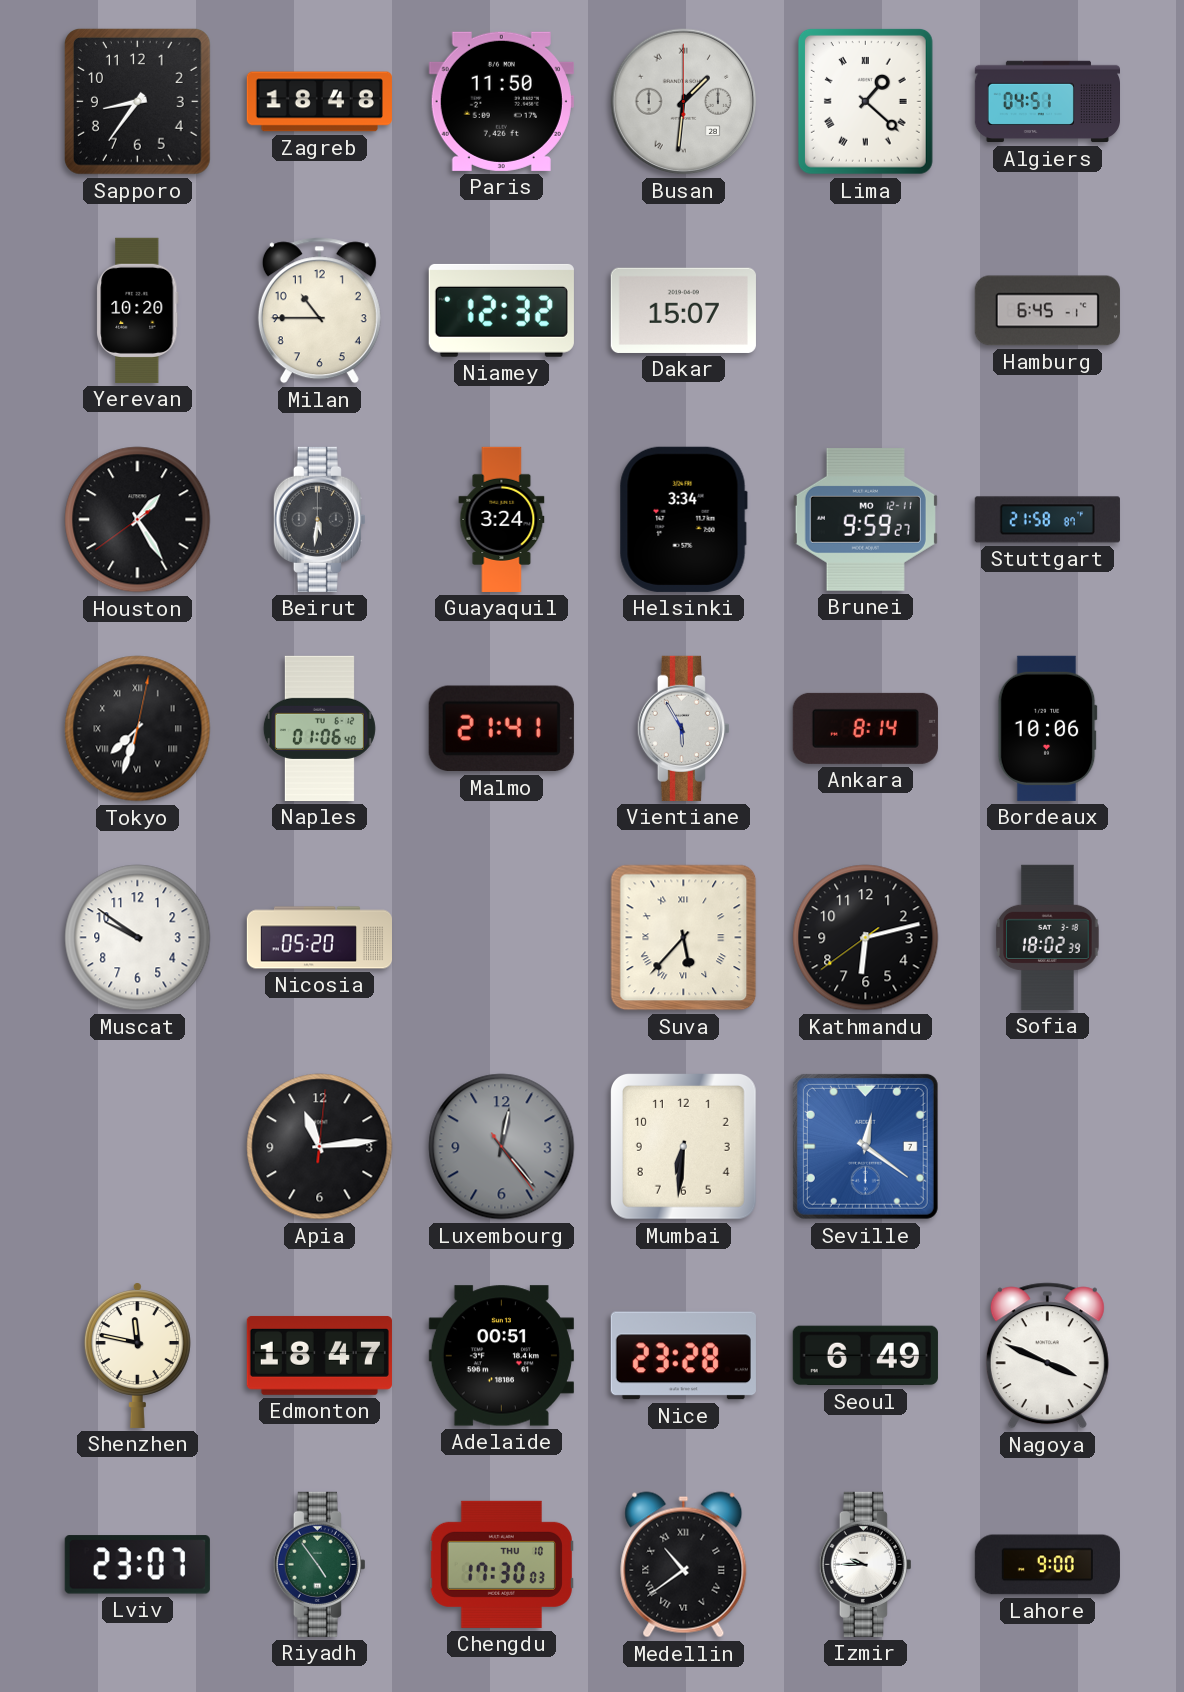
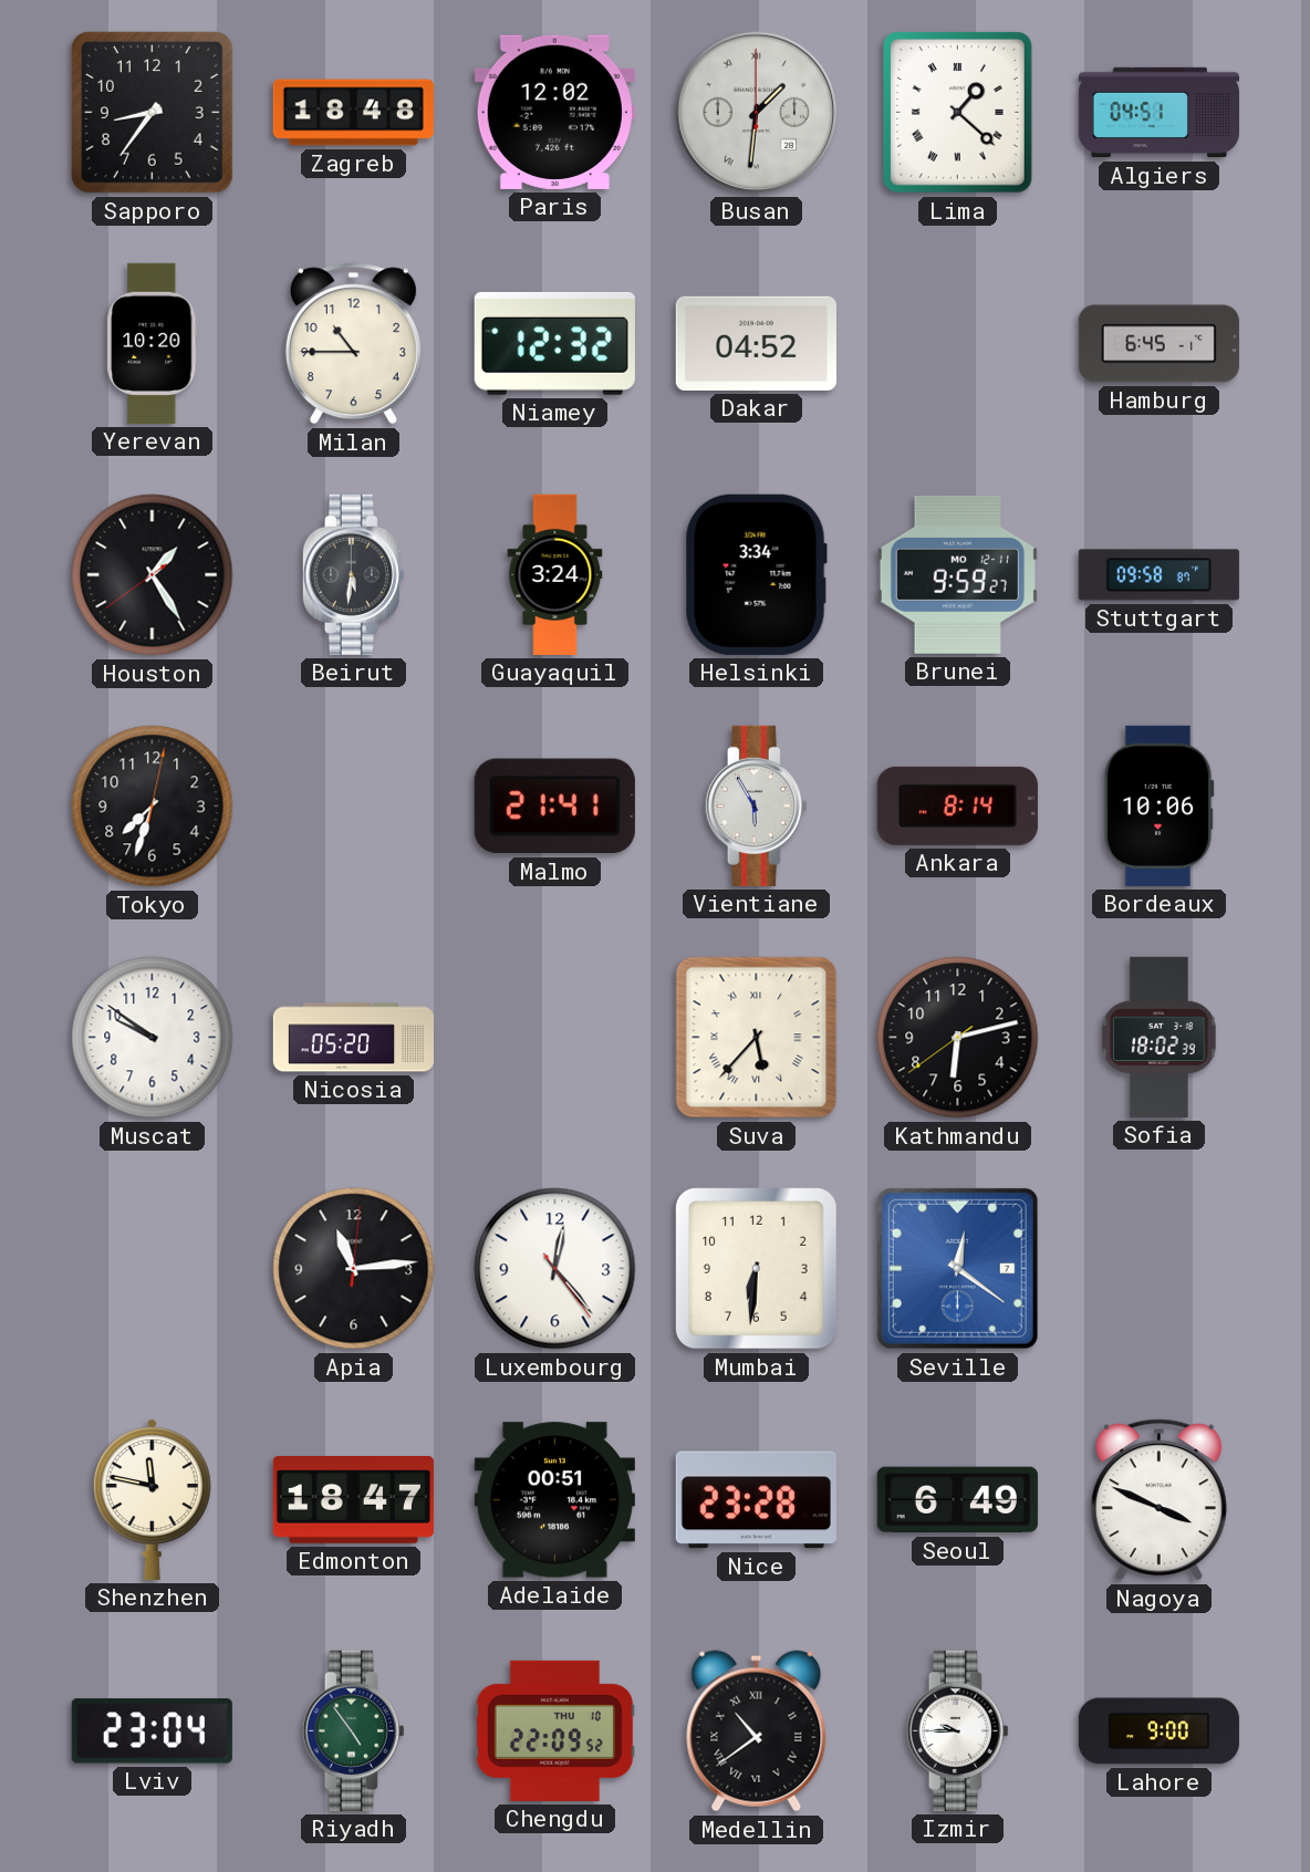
Paris: 11:50 -> 12:02 (554, 112)
Dakar: 15:07 -> 04:52 (756, 343)
Stuttgart: 21:58 -> 09:58 (1158, 575)
Tokyo numerals: Roman -> Arabic (153, 807)
Naples: 01:06 -> none (319, 728)
Luxembourg dial: grey -> white (555, 1269)
Lviv: 23:07 -> 23:04 (152, 1731)
Chengdu: 17:30 -> 22:09 (554, 1730)
